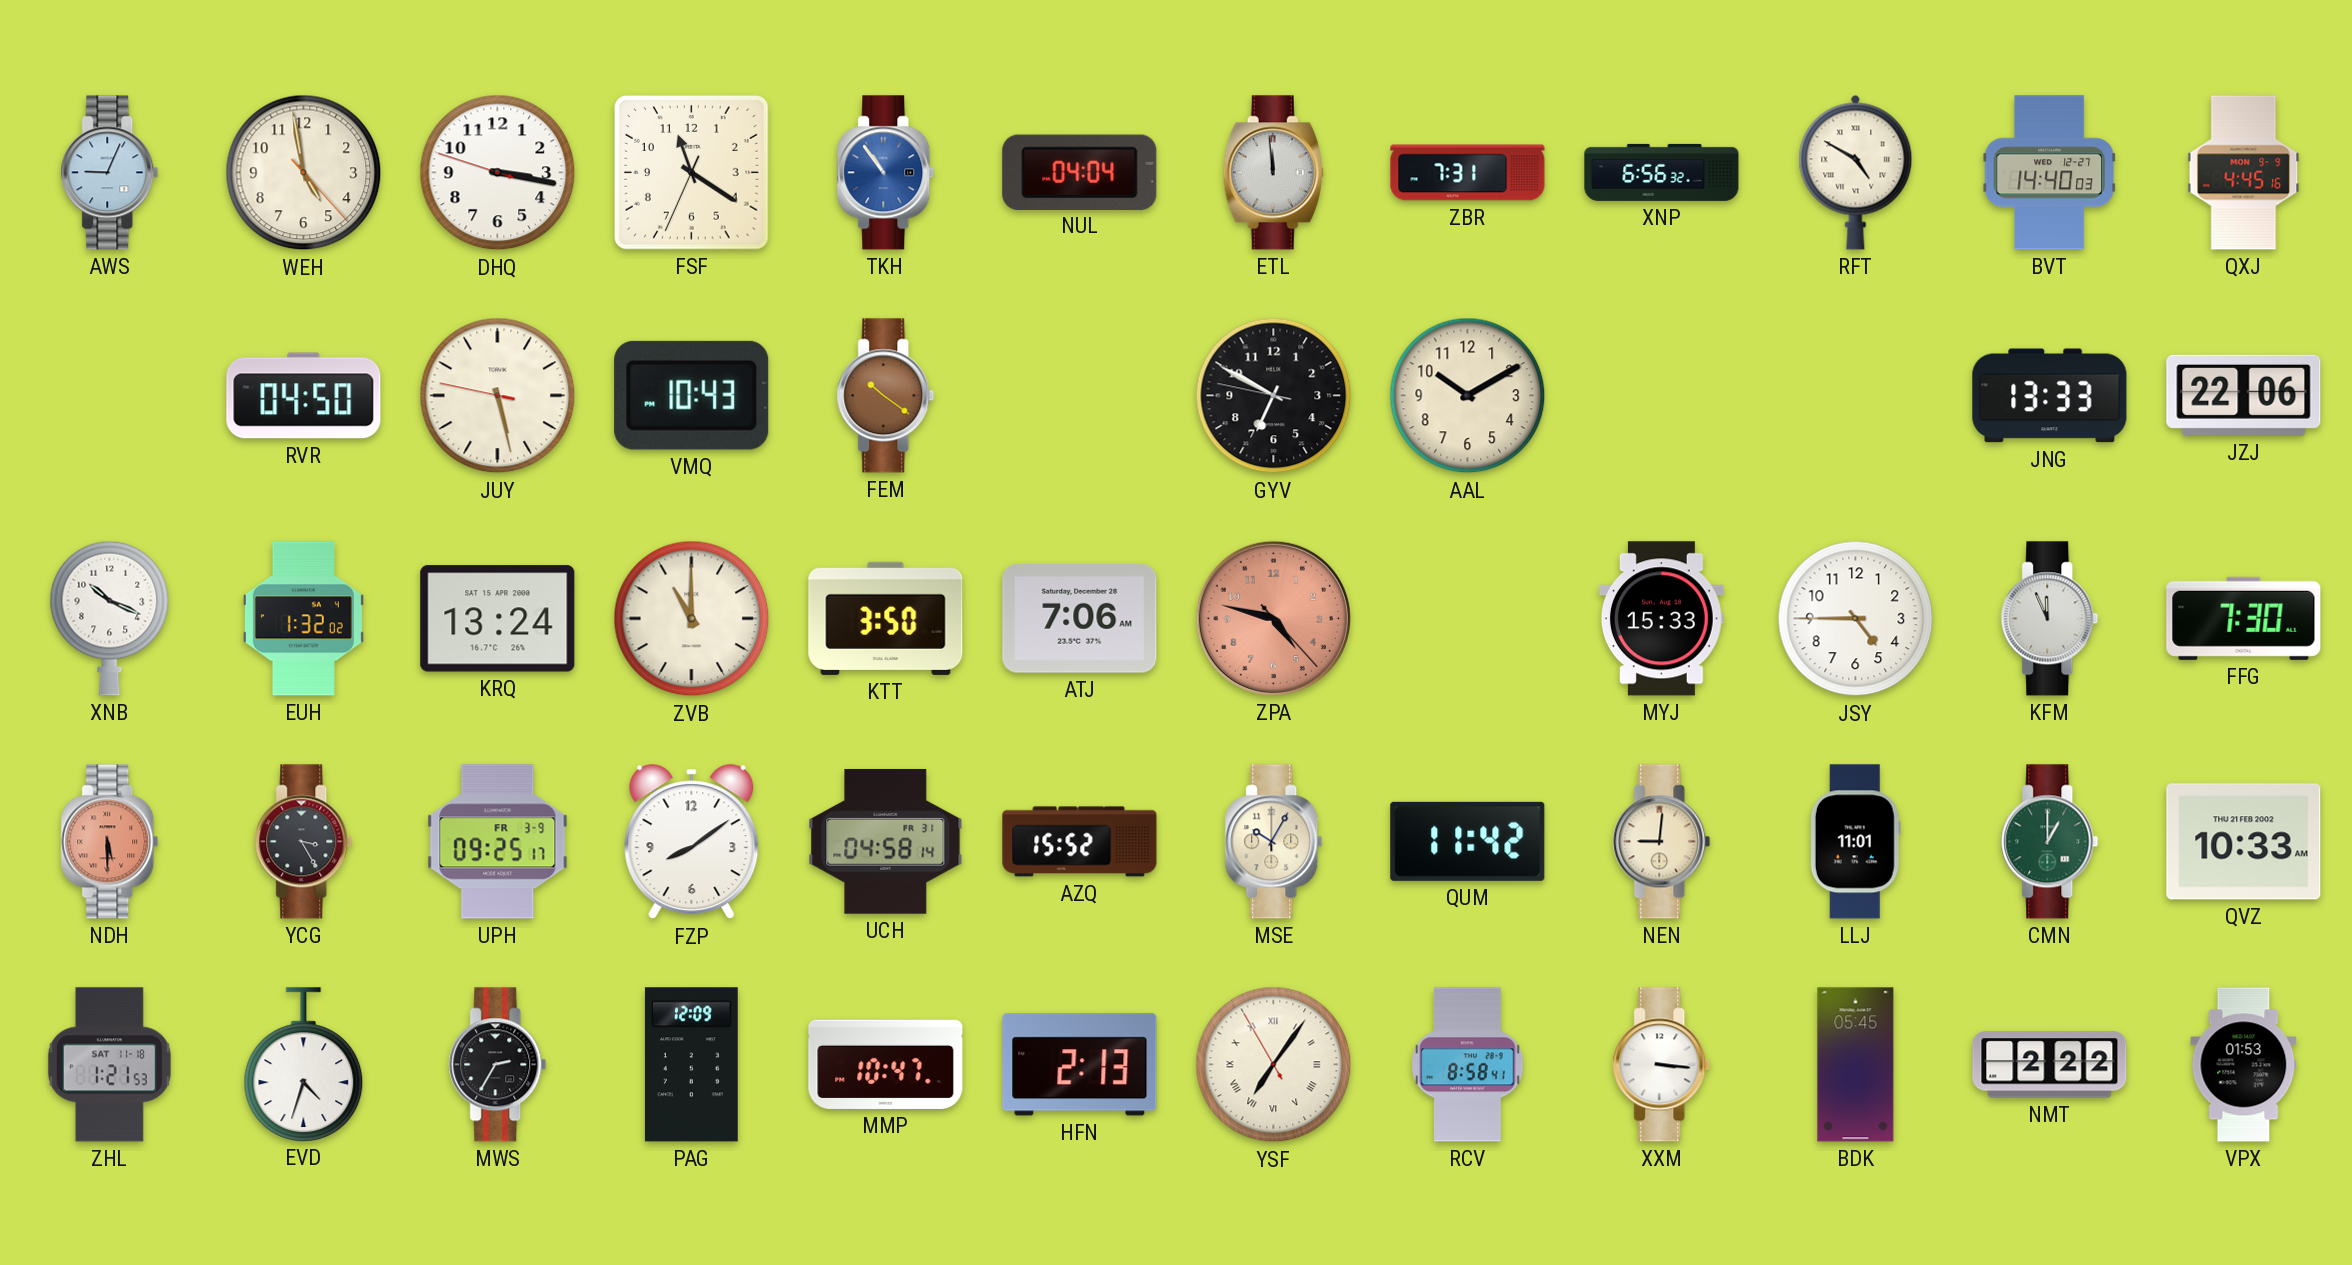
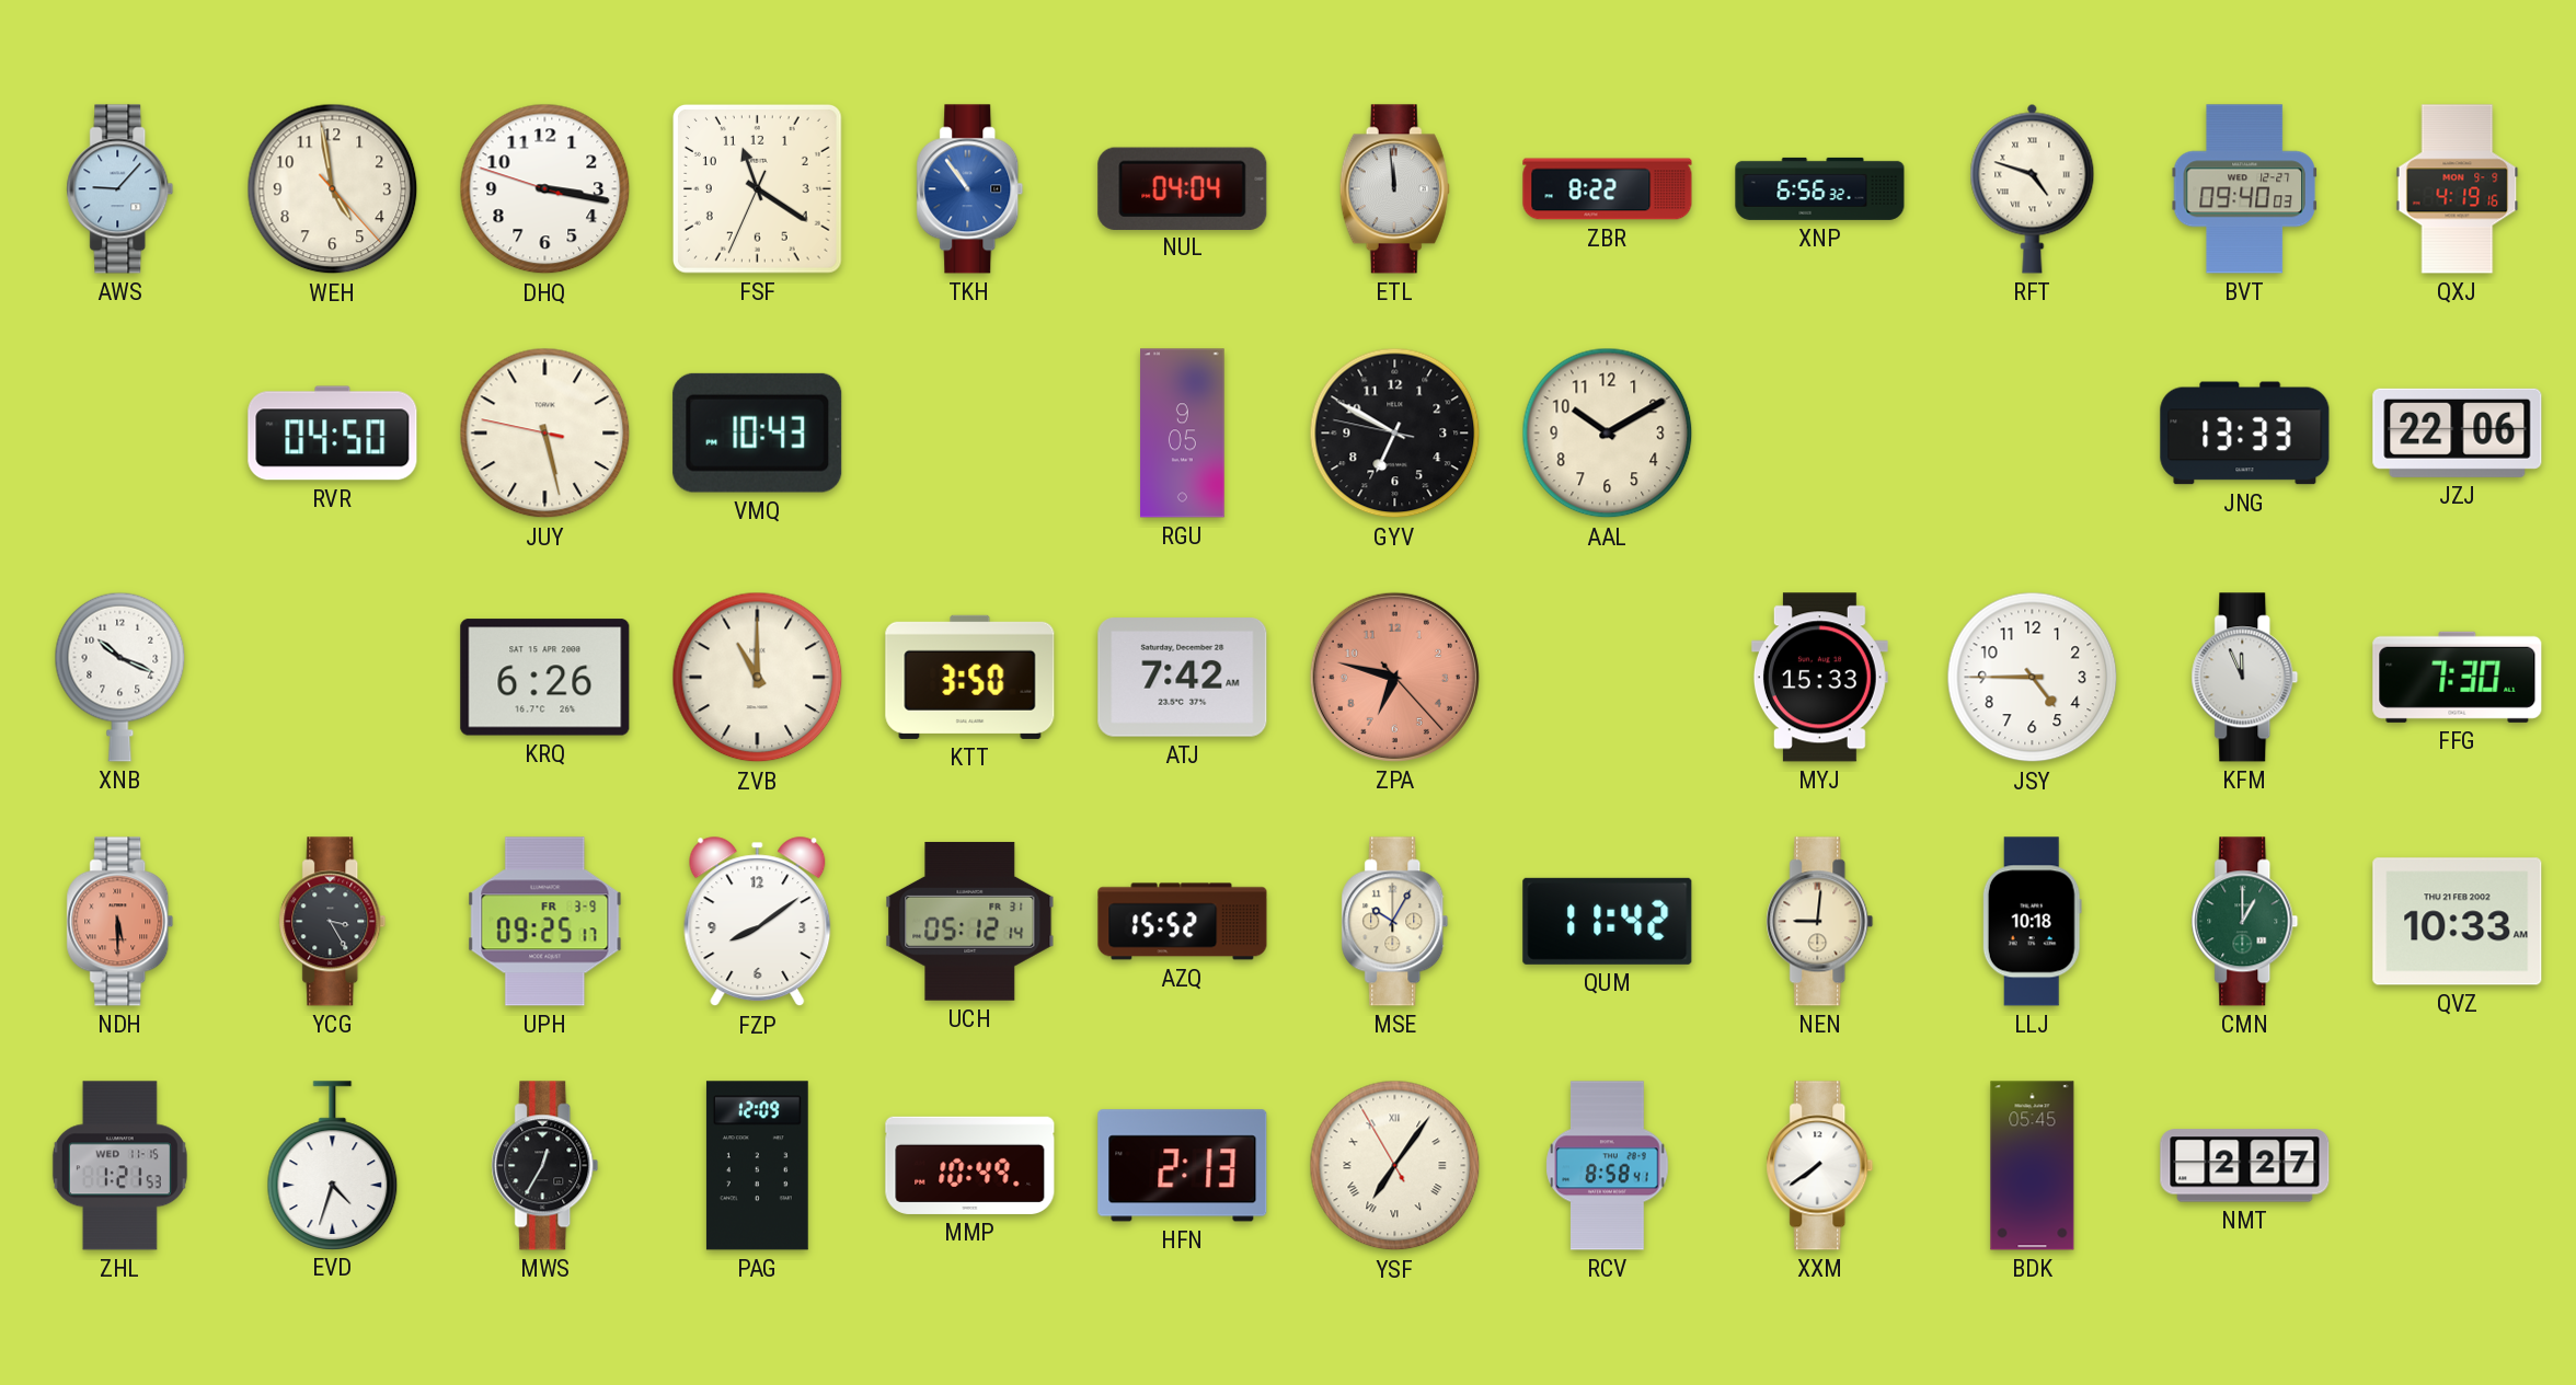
AWS: 9:04 -> 9:07 (120, 189)
ZBR: 7:31 -> 8:22 (1608, 189)
RFT: 4:50 -> 4:48 (2033, 188)
BVT: 14:40 -> 09:40 (2244, 189)
QXJ: 4:45 -> 4:19 (2458, 189)
FEM: 10:21 -> none (886, 396)
RGU: none -> 9:05 (1183, 434)
EUH: 1:32 -> none (303, 619)
KRQ: 13:24 -> 6:26 (545, 678)
ATJ: 7:06 -> 7:42 (1183, 678)
ZPA: 4:47 -> 6:47 (1394, 677)
UCH: 04:58 -> 05:12 (970, 921)
LLJ: 11:01 -> 10:18 (2032, 922)
ZHL date: SAT 11-18 -> WED 11-15 (119, 1166)
MWS: 2:35 -> 12:35 (545, 1166)
MMP: 10:47 -> 10:49 (970, 1165)
XXM: 3:16 -> 7:39 (1820, 1166)
NMT: 2:22 -> 2:27 (2245, 1166)
VPX: 01:53 -> none (2244, 1065)
